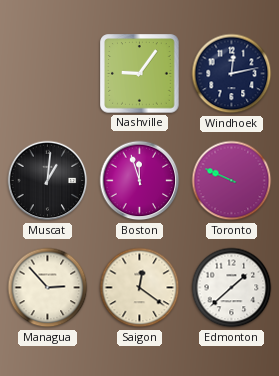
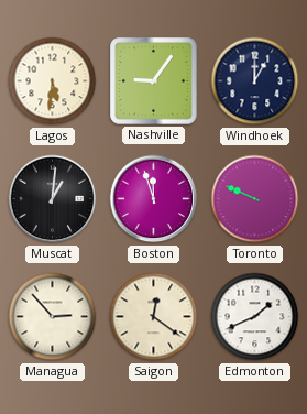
Lagos: none -> 5:31 (53, 81)
Windhoek: 12:13 -> 1:00 (255, 81)
Edmonton: 1:38 -> 1:41 (255, 317)
